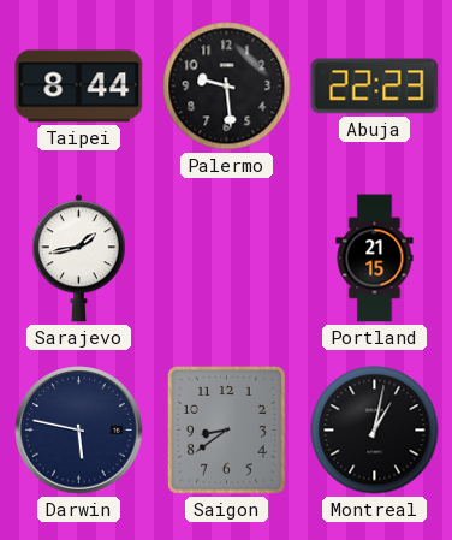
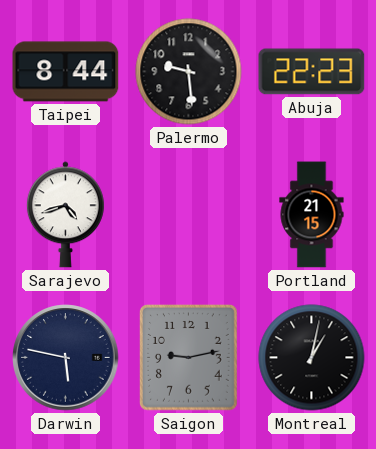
Sarajevo: 1:43 -> 4:42 (65, 215)
Saigon: 8:39 -> 9:13 (189, 358)
